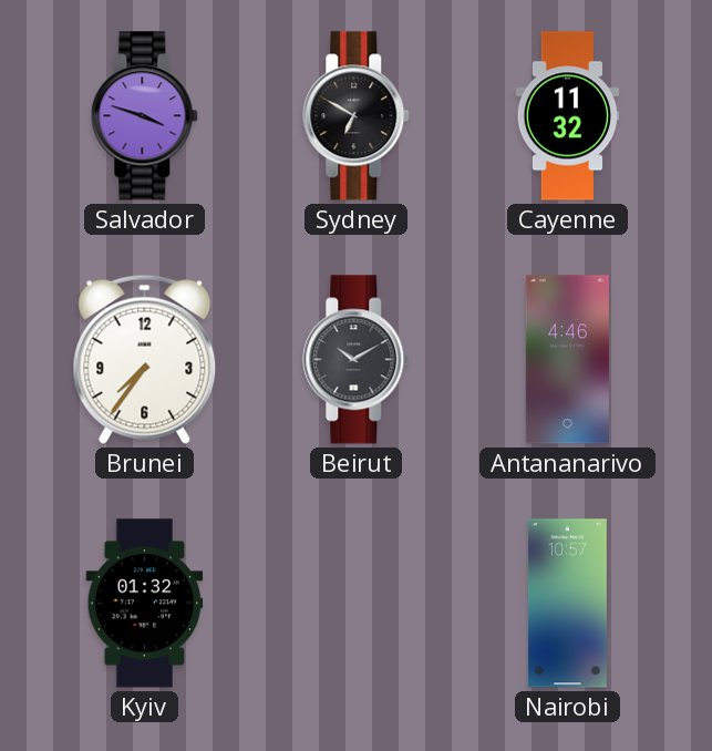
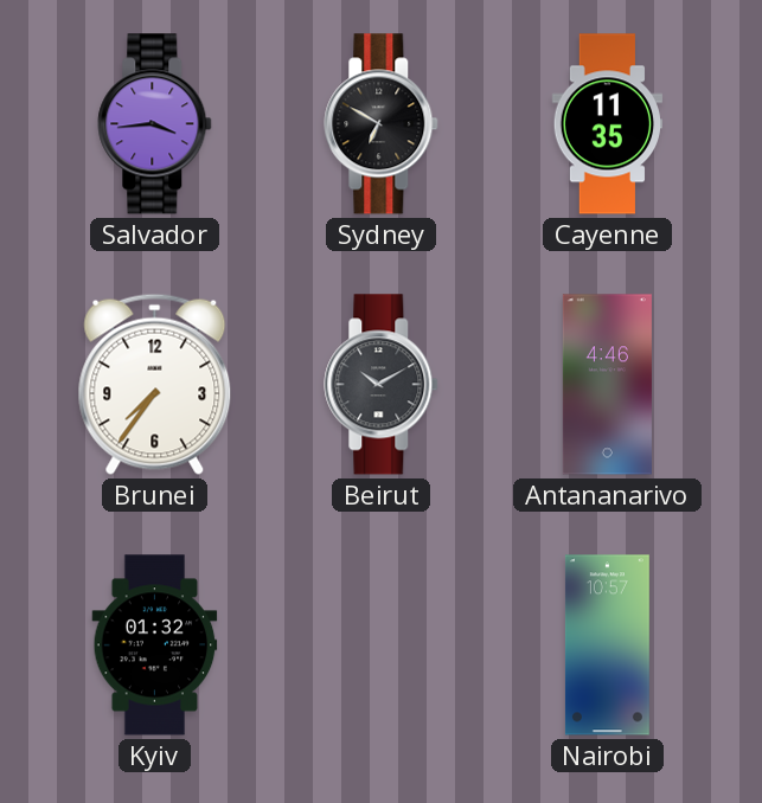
Salvador: 3:48 -> 3:44 (155, 124)
Cayenne: 11:32 -> 11:35 (608, 124)
